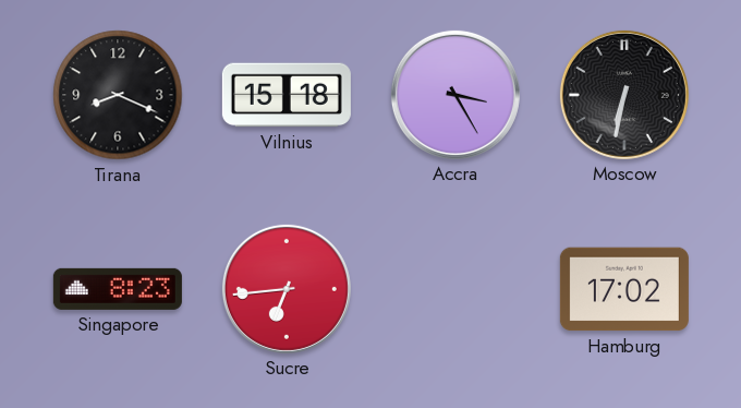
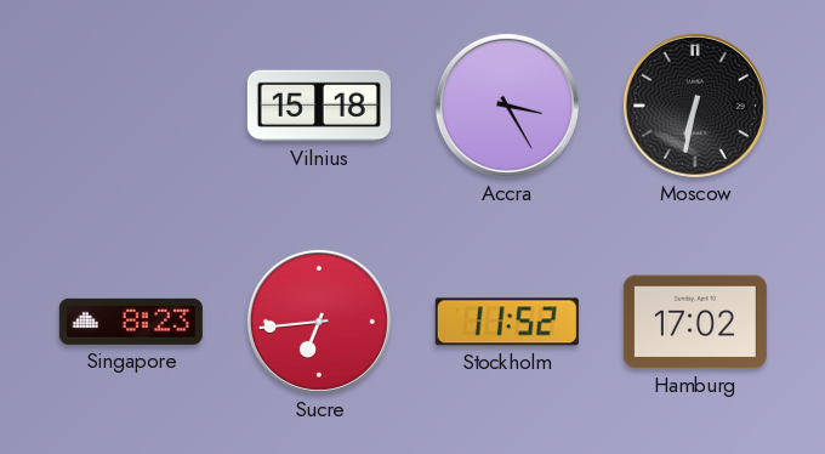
Tirana: 8:19 -> none (118, 95)
Stockholm: none -> 11:52 (507, 322)
